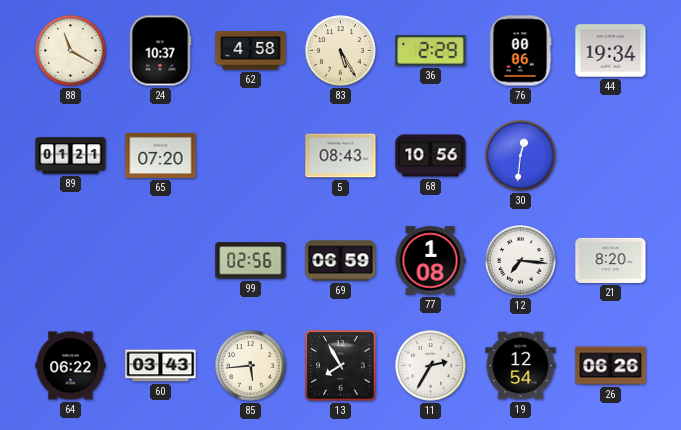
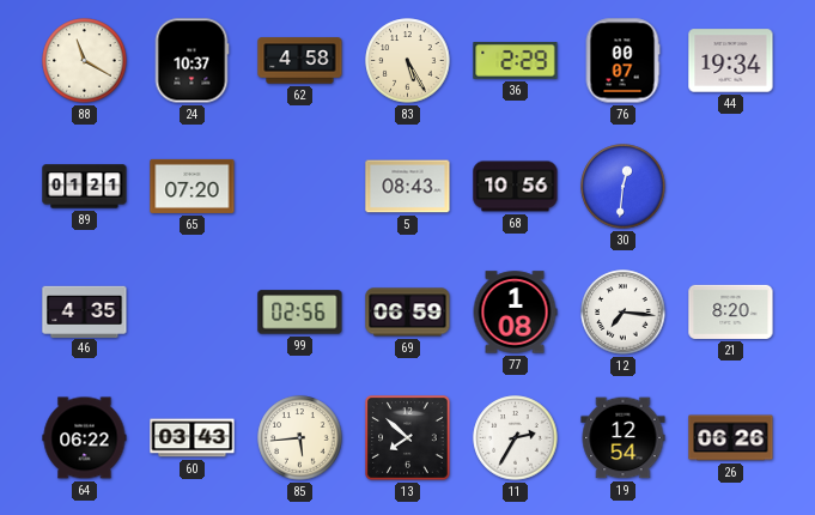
76: 00:06 -> 00:07 (622, 61)
46: none -> 4:35 (85, 311)
13: 7:55 -> 7:52 (408, 438)
